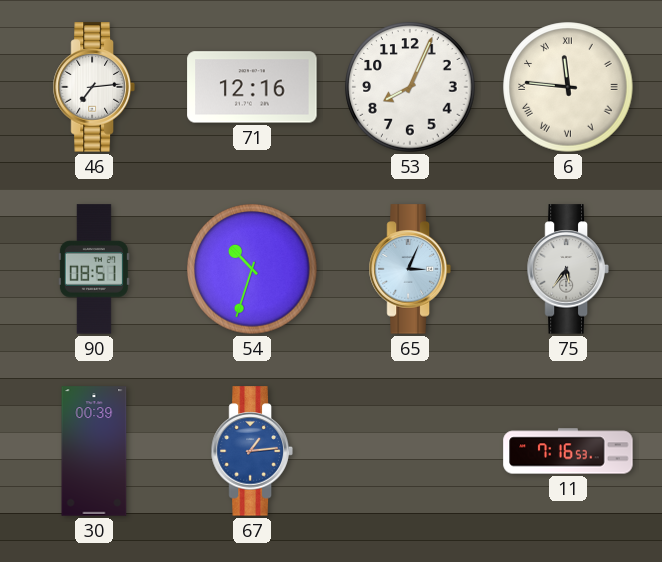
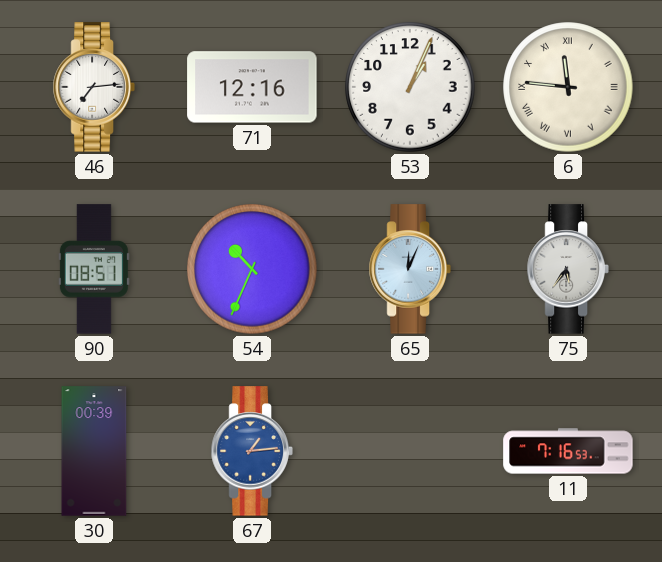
53: 8:04 -> 1:04 (410, 87)
54: 10:33 -> 10:34 (252, 269)
65: 3:04 -> 12:04 (410, 269)
